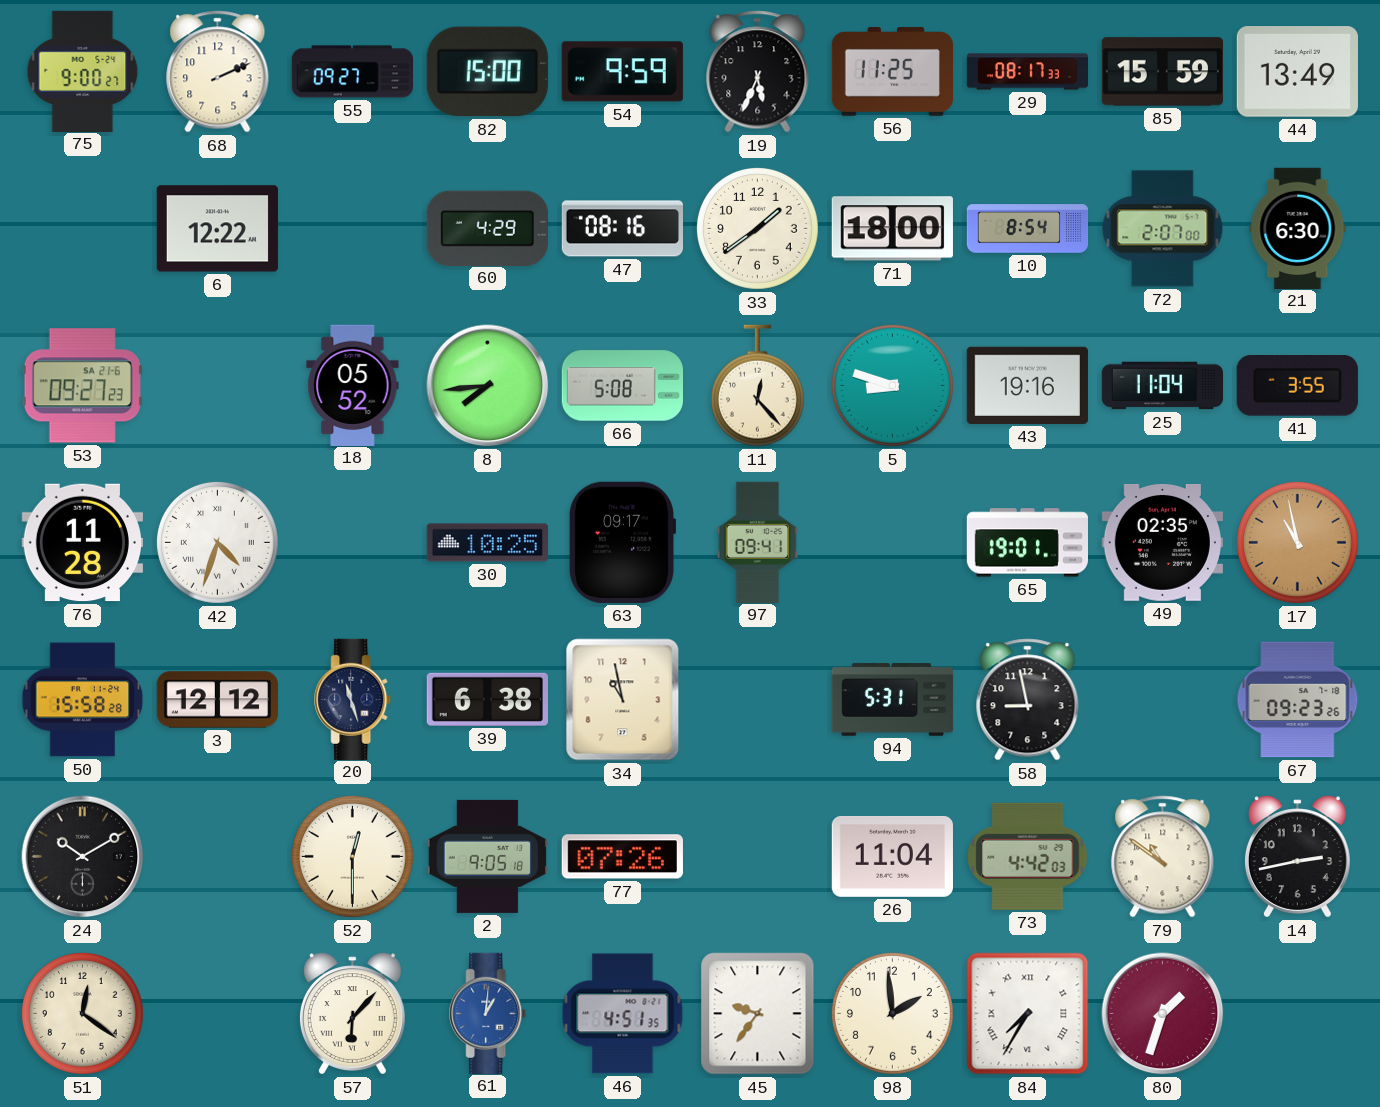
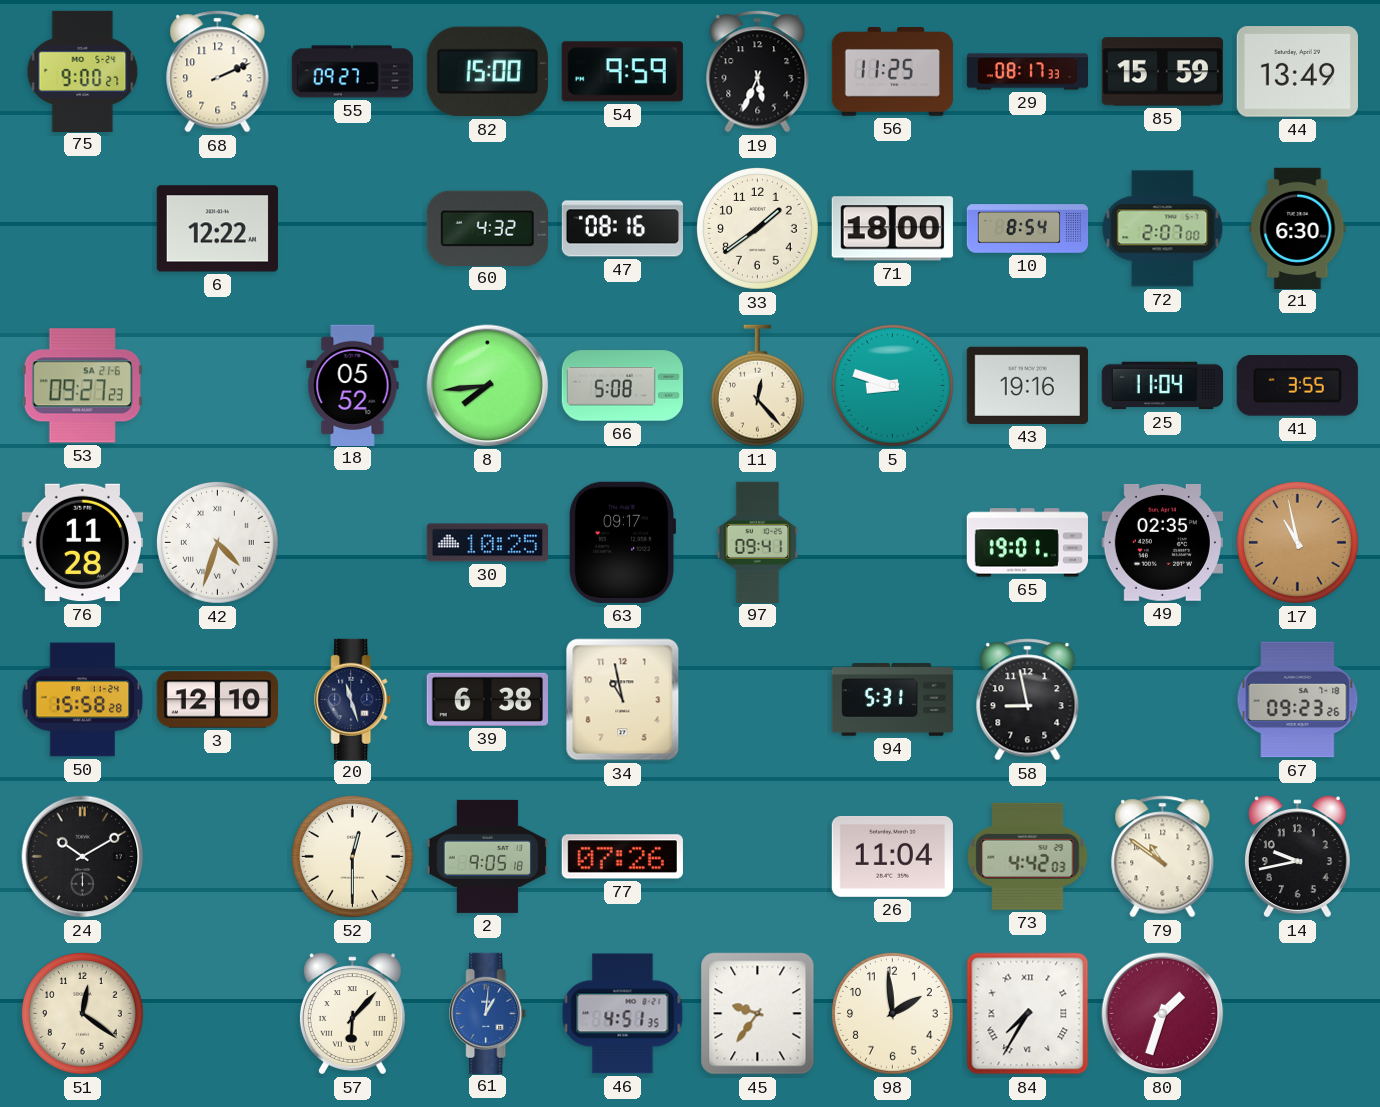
60: 4:29 -> 4:32 (487, 228)
3: 12:12 -> 12:10 (217, 700)
14: 2:43 -> 9:43 (1297, 857)
